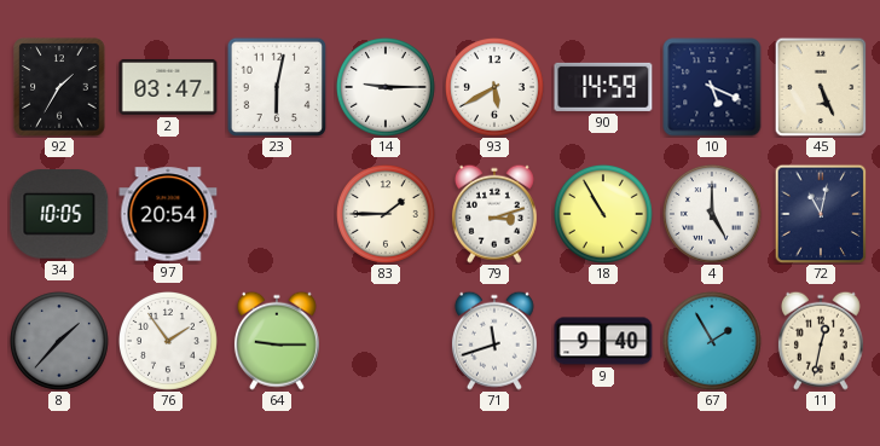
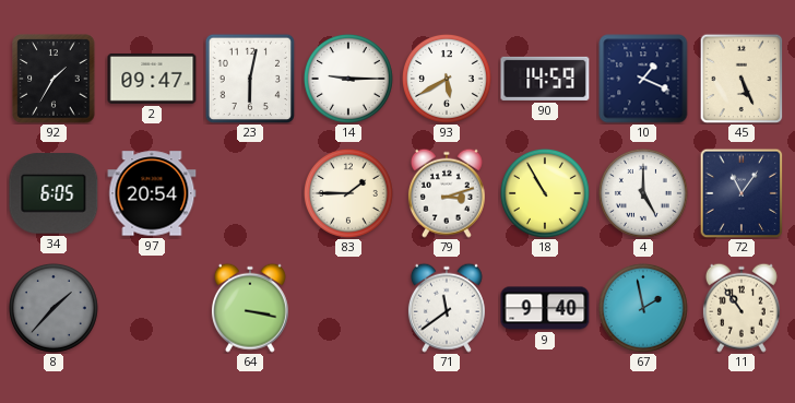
2: 03:47 -> 09:47 (152, 79)
10: 5:19 -> 1:19 (643, 79)
34: 10:05 -> 6:05 (54, 193)
72: 11:02 -> 11:06 (741, 193)
76: 1:54 -> none (168, 341)
64: 9:15 -> 3:17 (250, 308)
71: 11:42 -> 11:39 (447, 308)
67: 1:55 -> 1:58 (643, 308)
11: 12:32 -> 10:54 (741, 308)
